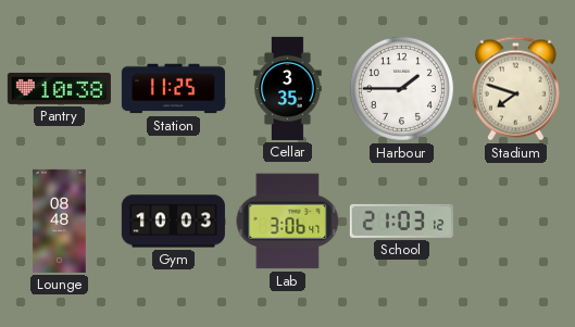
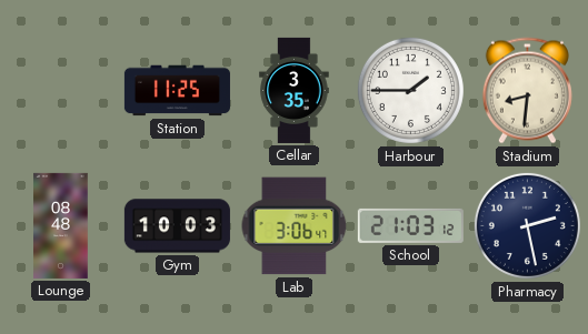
Pantry: 10:38 -> none (59, 88)
Stadium: 7:48 -> 8:31 (527, 91)
Pharmacy: none -> 2:28 (527, 225)
